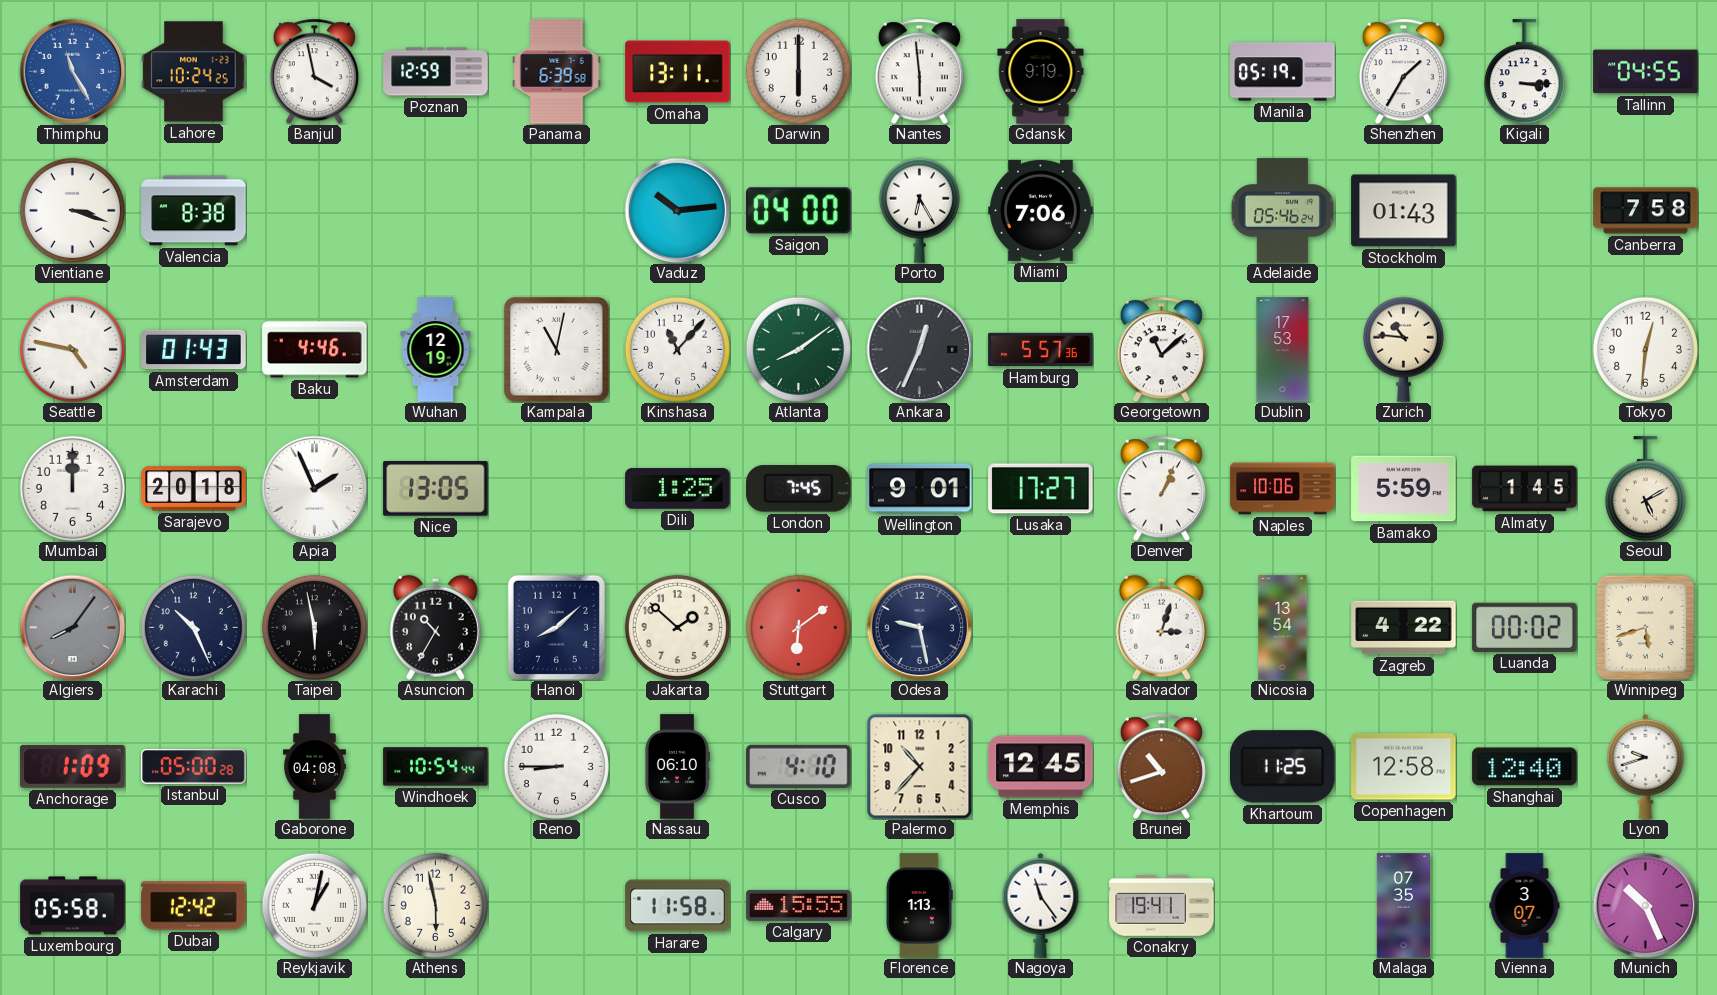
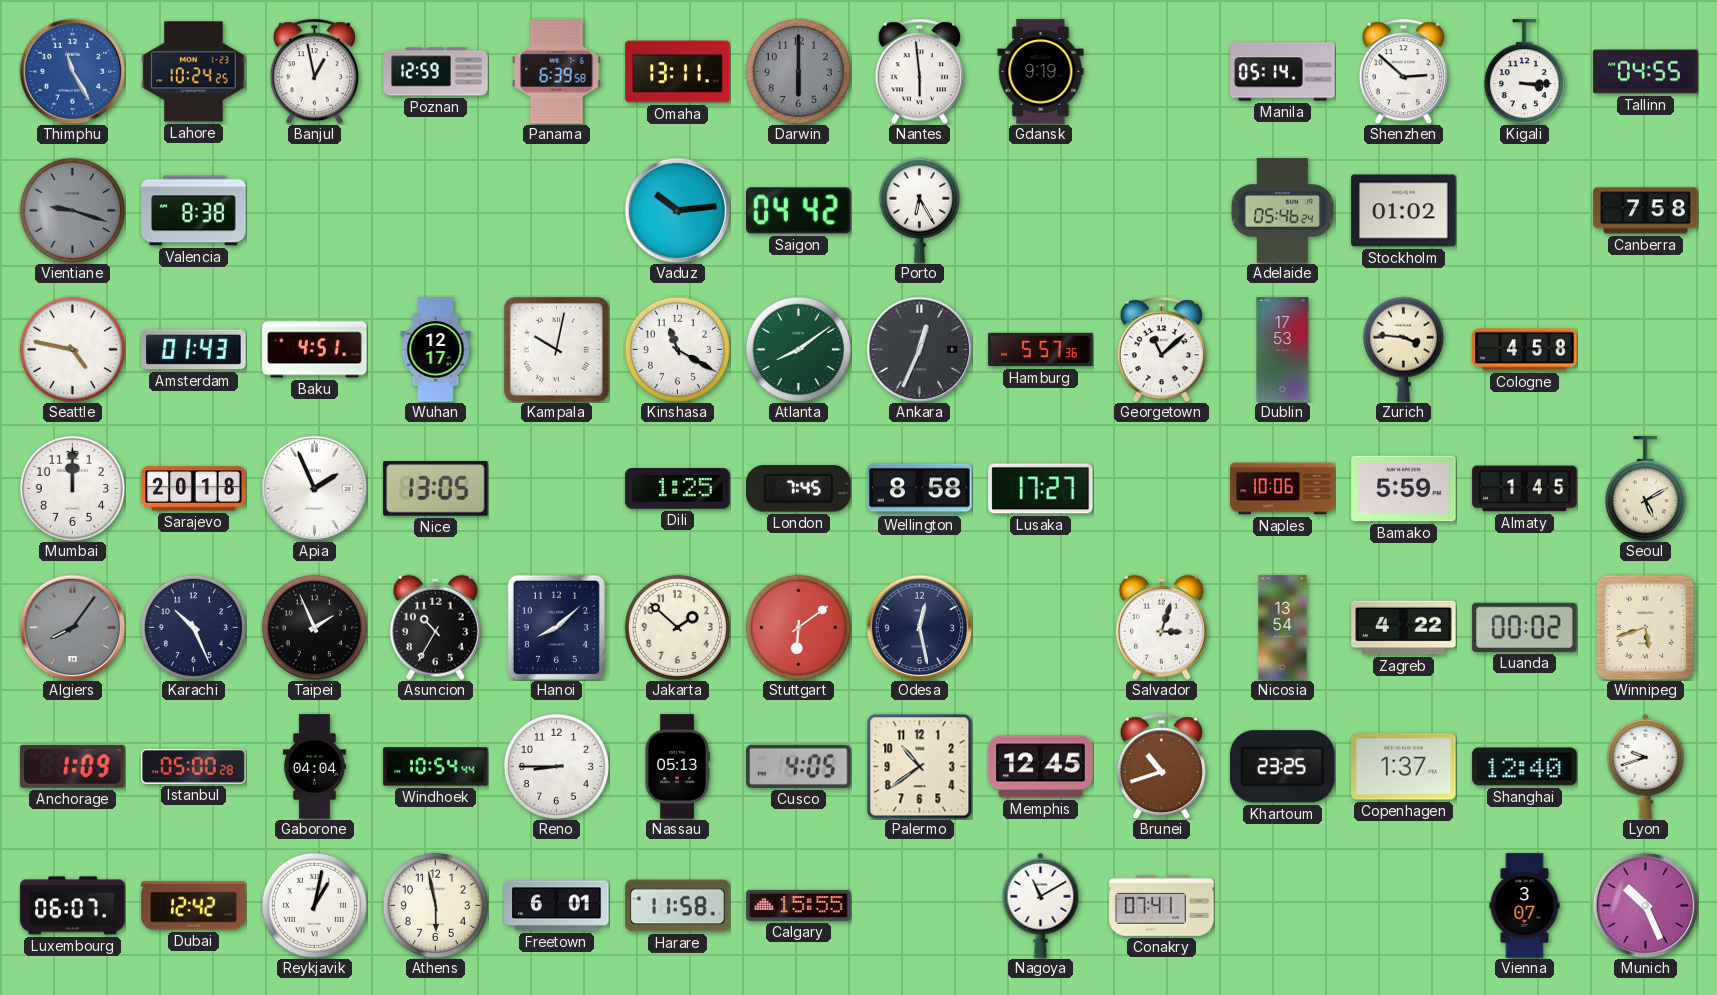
Banjul: 3:58 -> 12:58 (314, 71)
Darwin dial: white -> grey (798, 71)
Manila: 05:19 -> 05:14 (1283, 72)
Shenzhen: 1:35 -> 2:52 (1403, 71)
Vientiane: 3:18 -> 9:18 (72, 210)
Vientiane dial: white -> grey (72, 210)
Saigon: 04:00 -> 04:42 (799, 211)
Miami: 7:06 -> none (1041, 210)
Stockholm: 01:43 -> 01:02 (1404, 211)
Baku: 4:46 -> 4:51 (315, 350)
Wuhan: 12:19 -> 12:17 (436, 350)
Kampala: 11:02 -> 10:02 (556, 349)
Kinshasa: 11:07 -> 11:20 (677, 349)
Zurich: 10:46 -> 3:46 (1403, 349)
Cologne: none -> 4:58 (1525, 350)
Tokyo: 12:31 -> none (1645, 349)
Wellington: 9:01 -> 8:58 (920, 489)
Denver: 1:04 -> none (1161, 488)
Taipei: 5:58 -> 1:56 (314, 627)
Odesa: 9:28 -> 12:28 (919, 627)
Gaborone: 04:08 -> 04:04 (314, 767)
Nassau: 06:10 -> 05:13 (677, 767)
Cusco: 4:10 -> 4:05 (799, 766)
Palermo: 10:37 -> 10:39 (919, 766)
Khartoum: 11:25 -> 23:25 (1283, 767)
Copenhagen: 12:58 -> 1:37 (1404, 767)
Luxembourg: 05:58 -> 06:07 (73, 906)
Freetown: none -> 6:01 (557, 906)
Florence: 1:13 -> none (919, 906)
Nagoya: 11:24 -> 11:10 (1041, 905)
Conakry: 19:41 -> 07:41 (1162, 906)
Malaga: 07:35 -> none (1403, 906)
